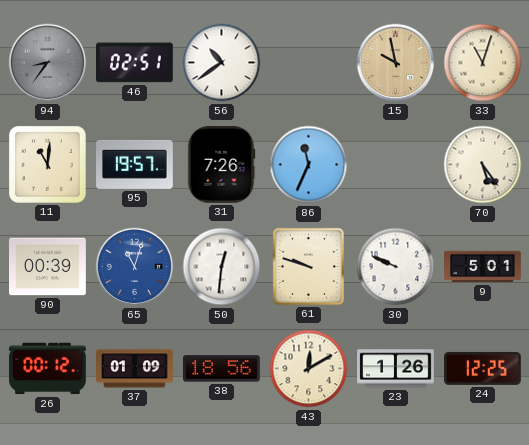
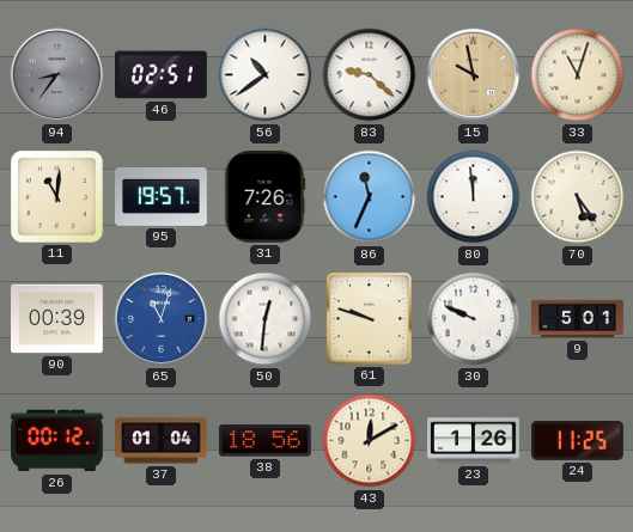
83: none -> 9:22 (370, 75)
80: none -> 11:59 (474, 197)
37: 01:09 -> 01:04 (162, 441)
24: 12:25 -> 11:25 (578, 440)
